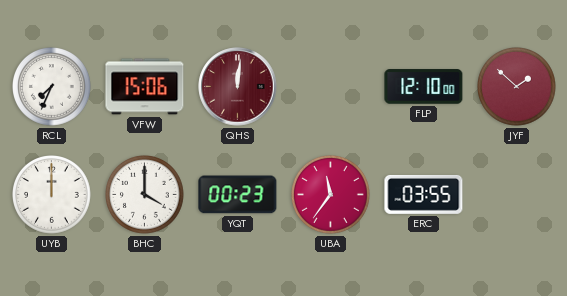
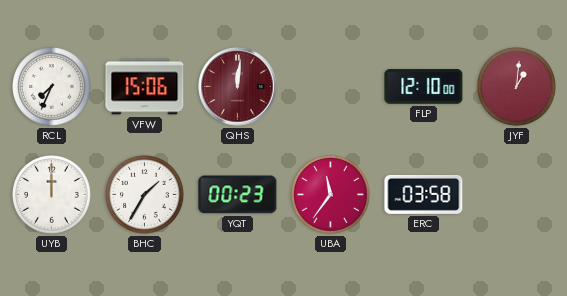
JYF: 1:52 -> 1:01 (517, 87)
BHC: 4:00 -> 1:35 (145, 195)
ERC: 03:55 -> 03:58 (424, 194)
